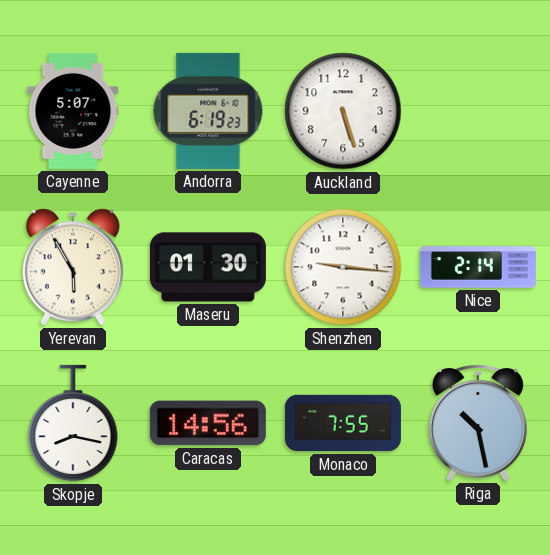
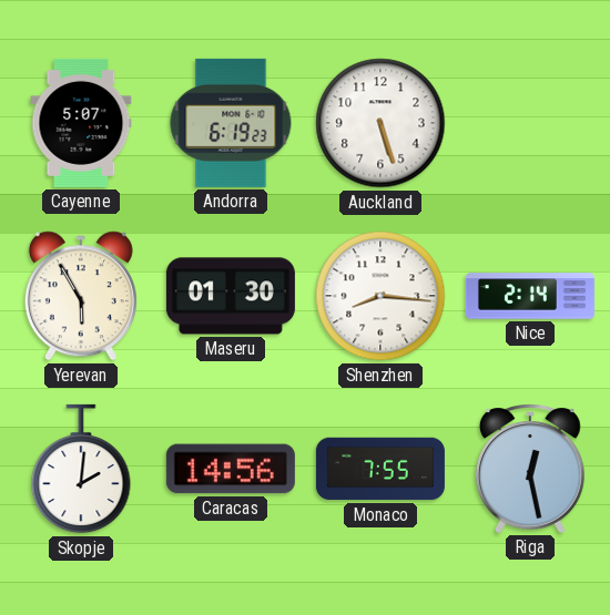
Shenzhen: 9:16 -> 8:16 (380, 296)
Skopje: 8:17 -> 2:01 (81, 469)
Riga: 10:28 -> 12:28 (530, 469)
